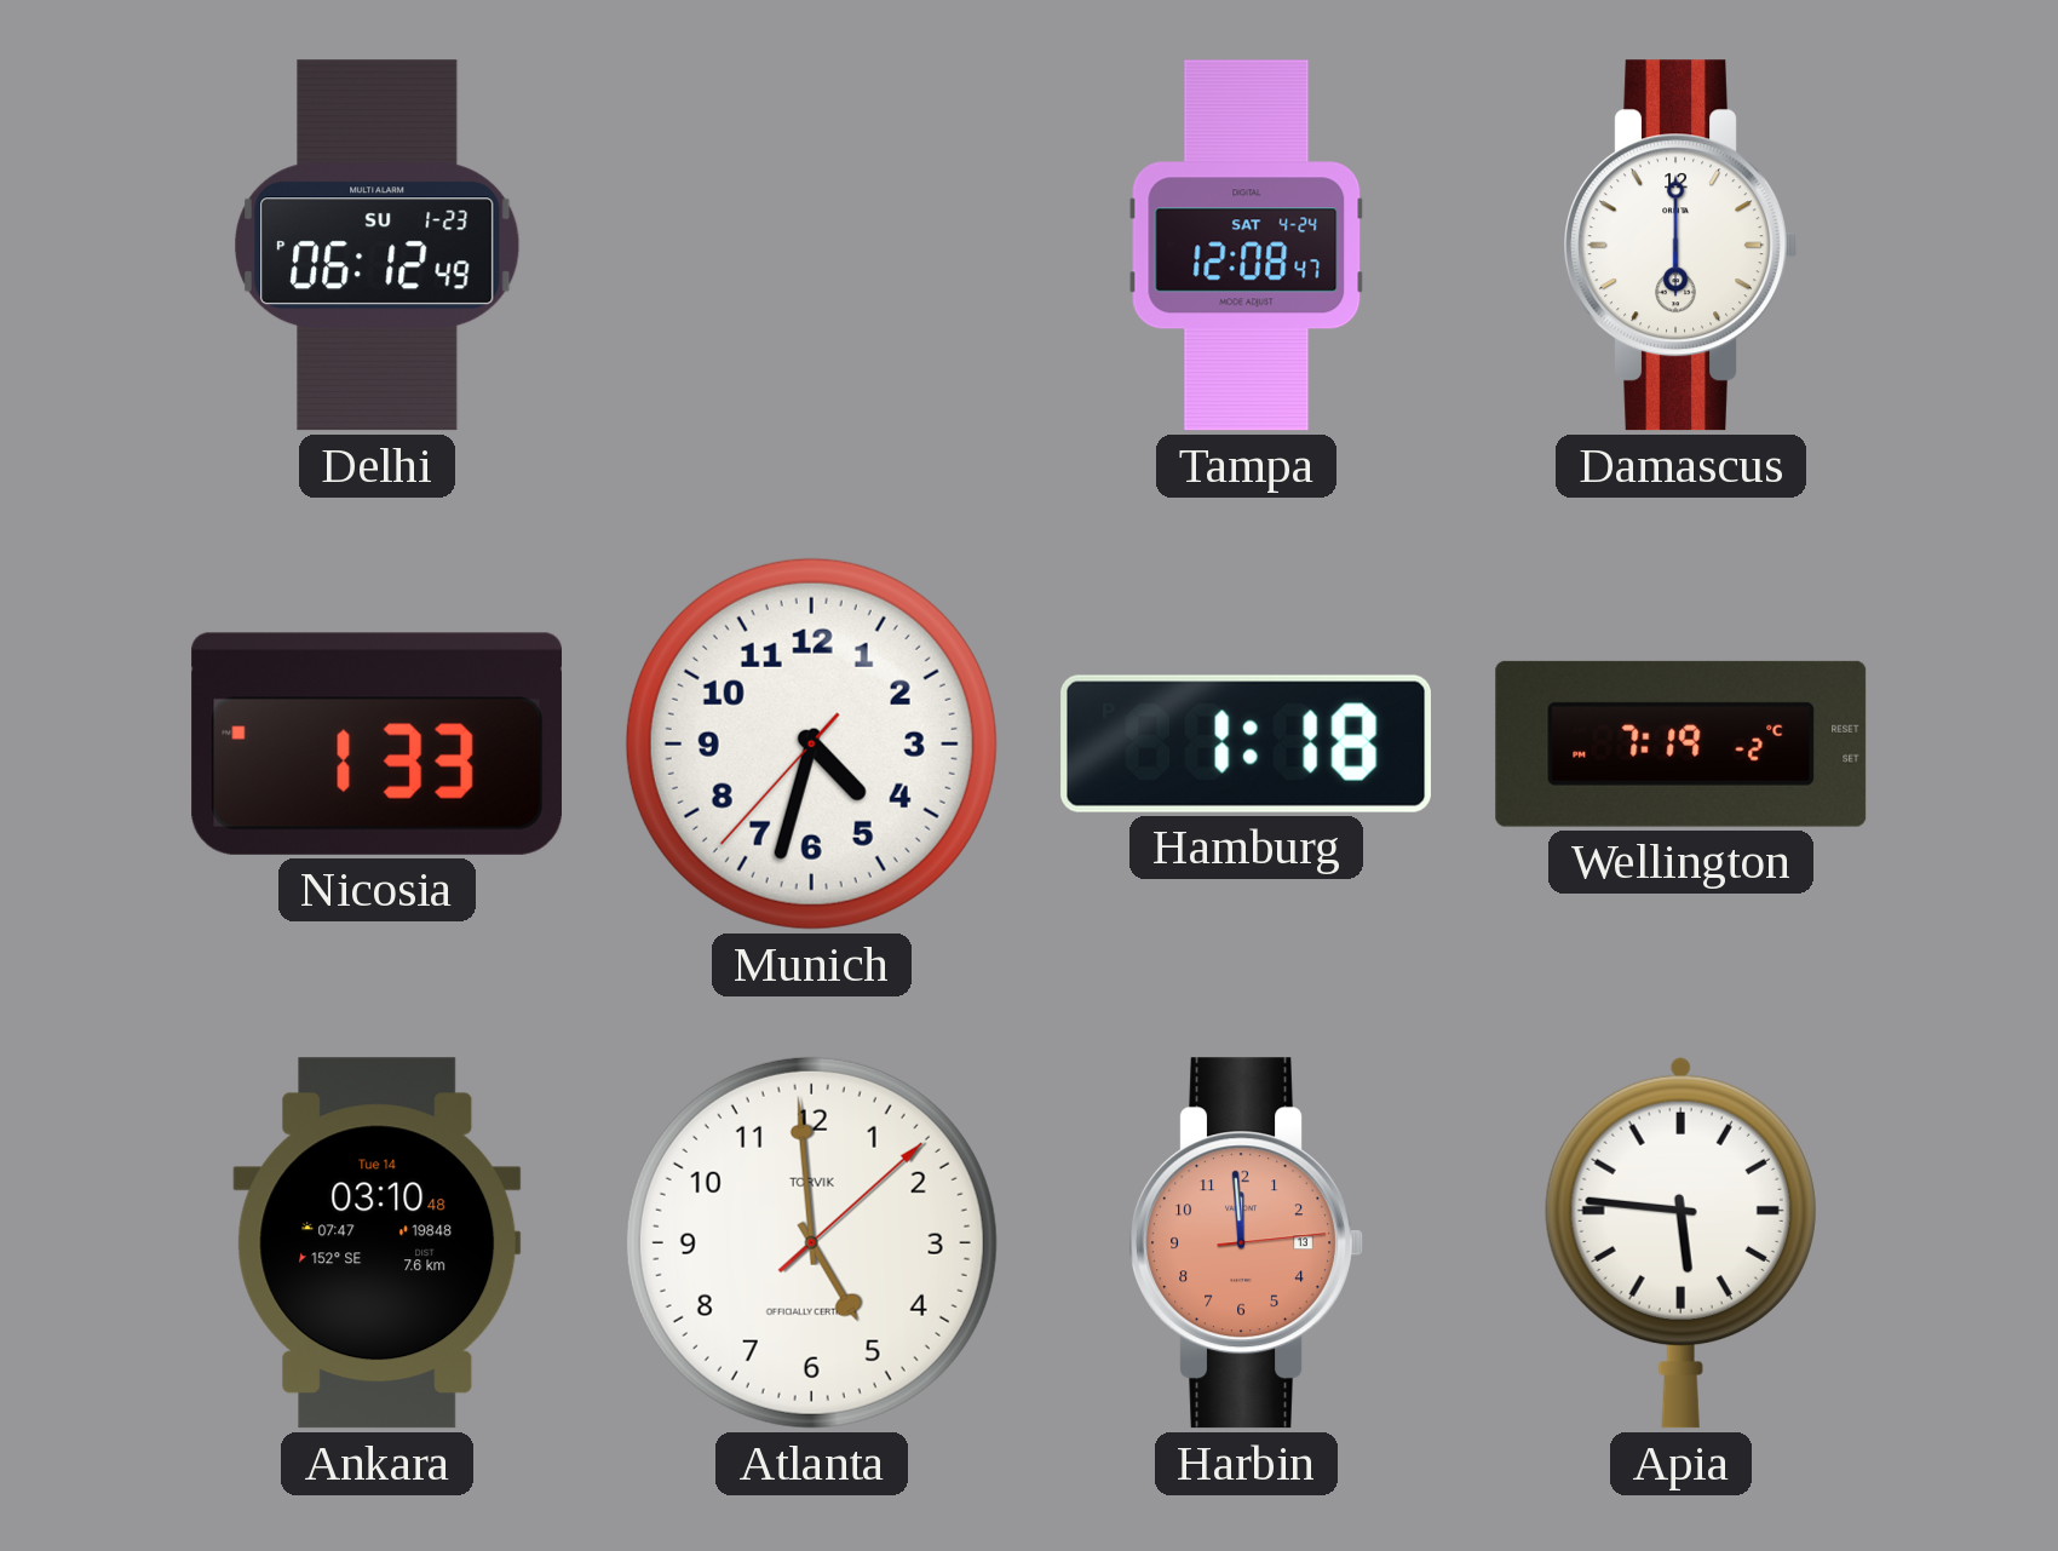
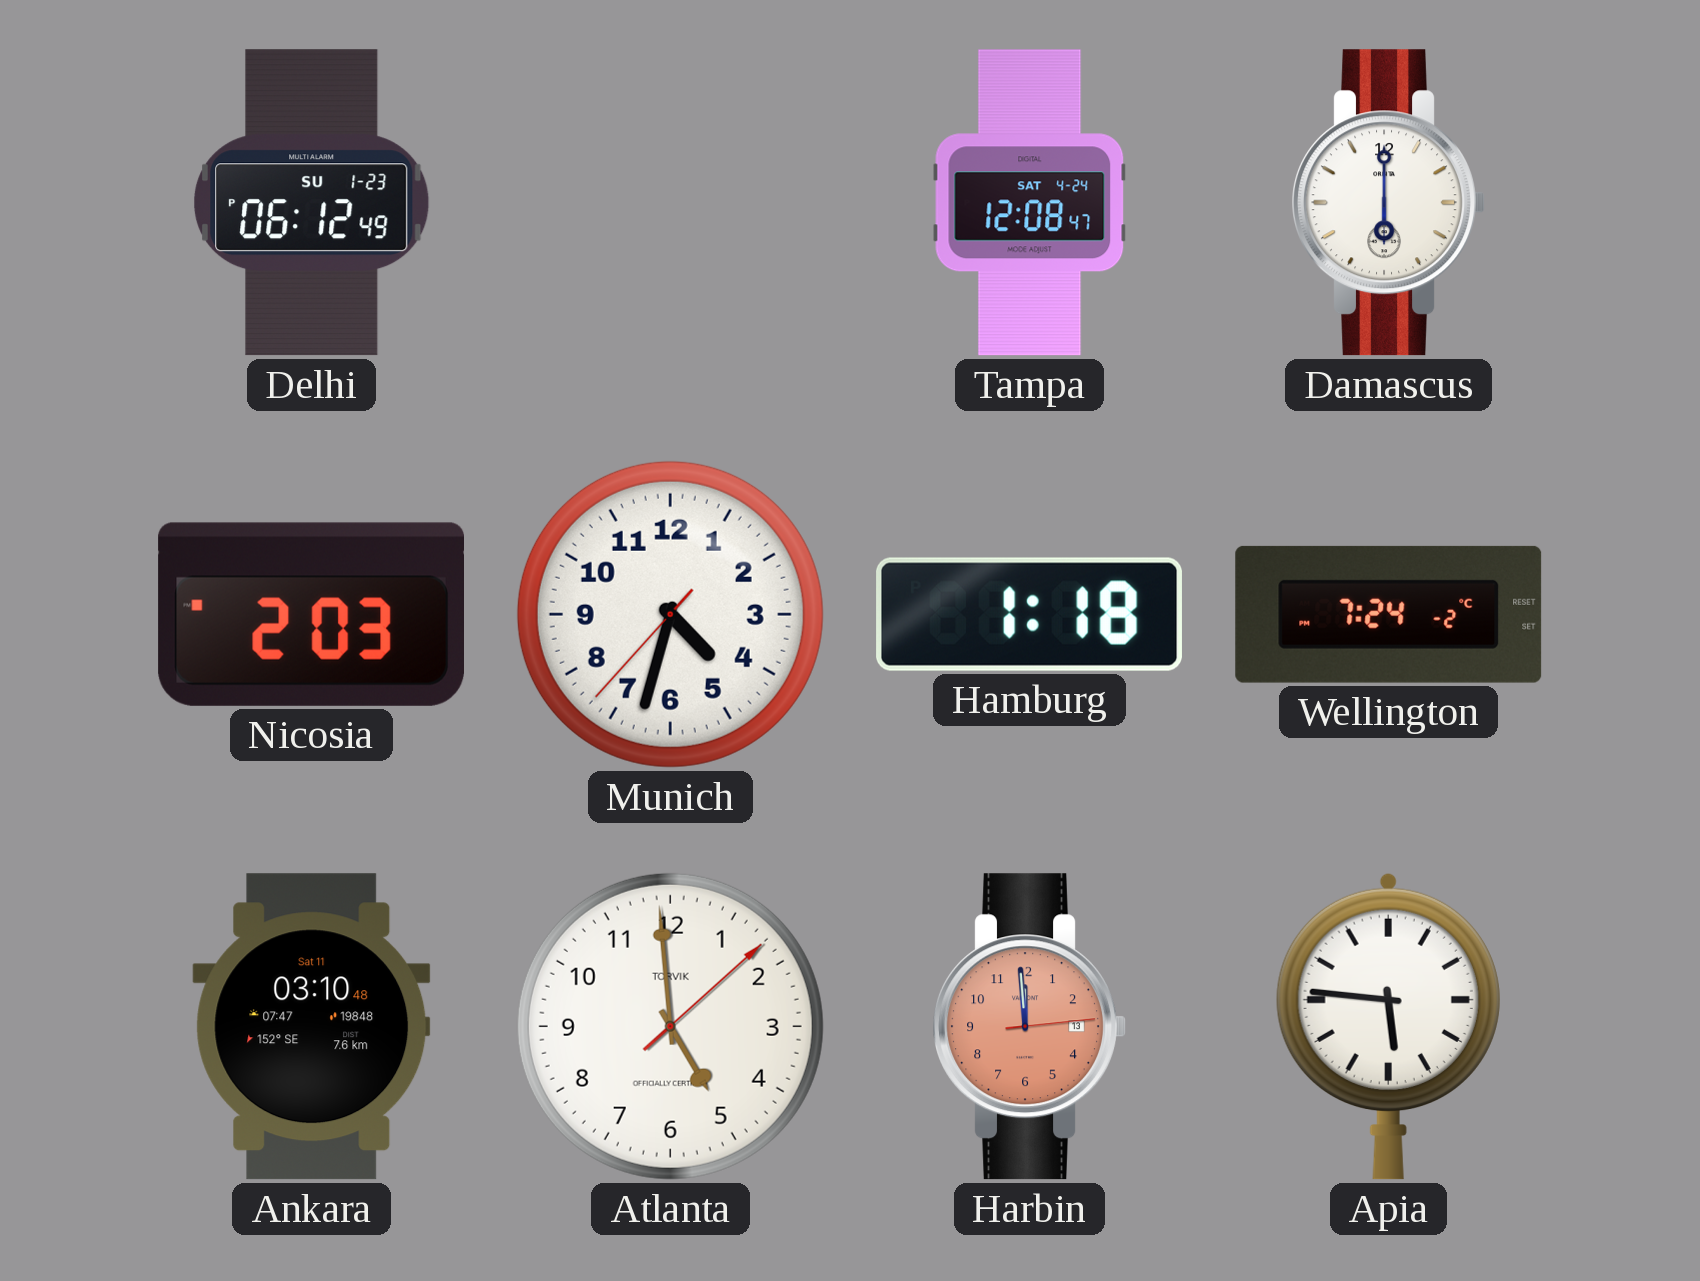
Nicosia: 1:33 -> 2:03 (311, 614)
Wellington: 7:19 -> 7:24 (1389, 614)
Ankara date: Tue 14 -> Sat 11 (312, 1027)
